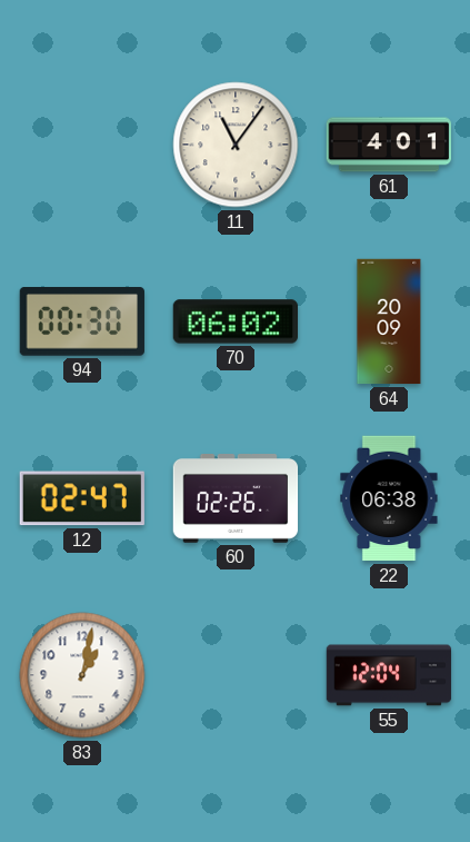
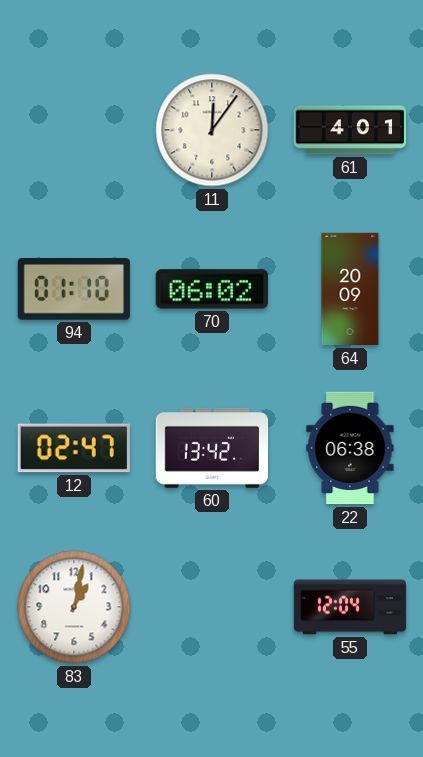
11: 11:06 -> 12:06 (212, 130)
94: 00:30 -> 01:10 (74, 290)
60: 02:26 -> 13:42 (212, 449)
